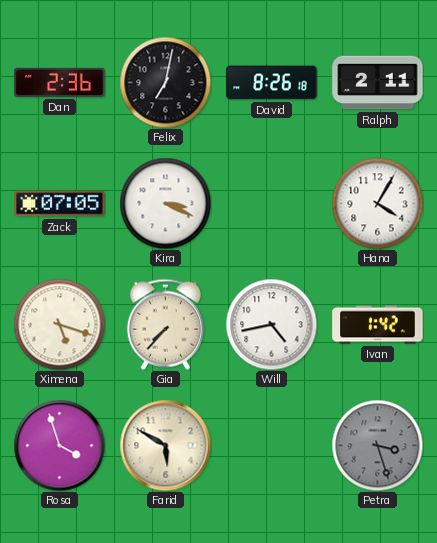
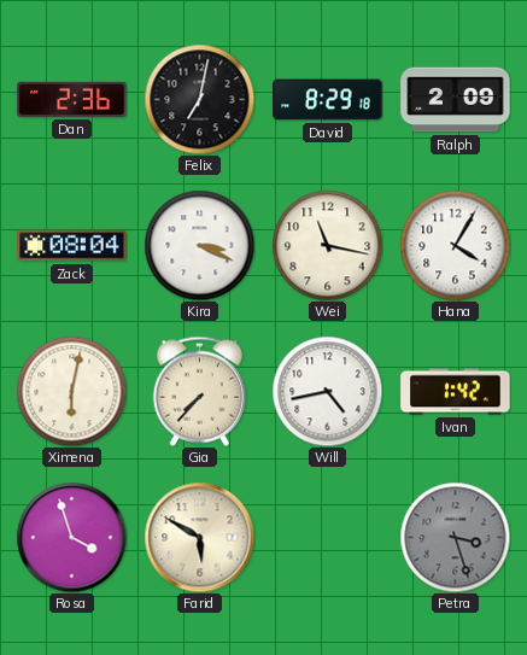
David: 8:26 -> 8:29 (328, 100)
Ralph: 2:11 -> 2:09 (456, 100)
Zack: 07:05 -> 08:04 (72, 246)
Wei: none -> 11:17 (327, 245)
Ximena: 5:18 -> 6:02 (71, 391)
